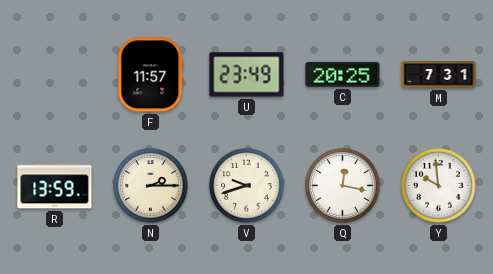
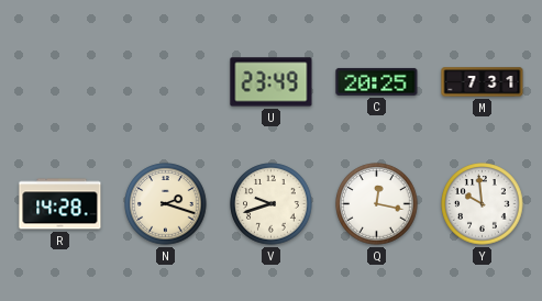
F: 11:57 -> none (151, 75)
R: 13:59 -> 14:28 (60, 204)
N: 2:15 -> 2:18 (166, 204)
